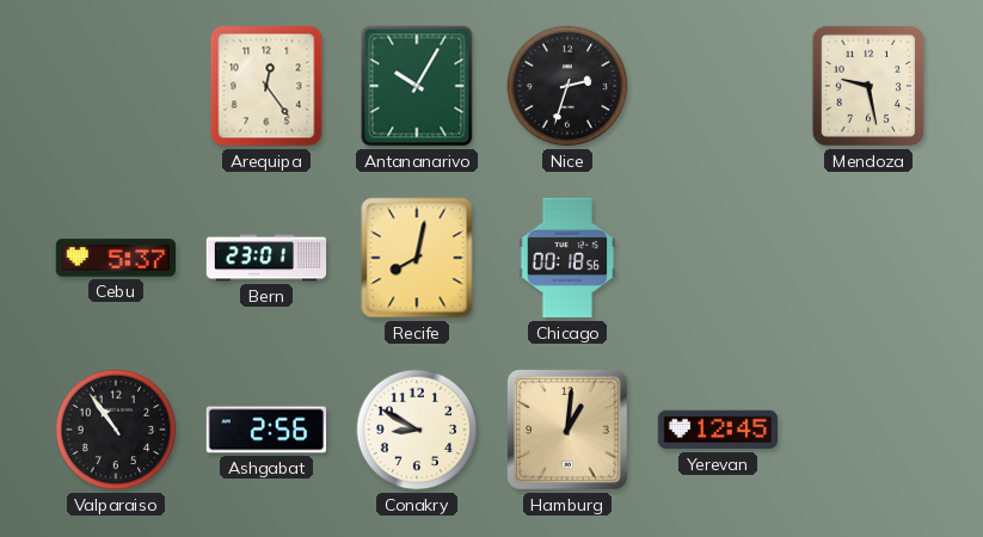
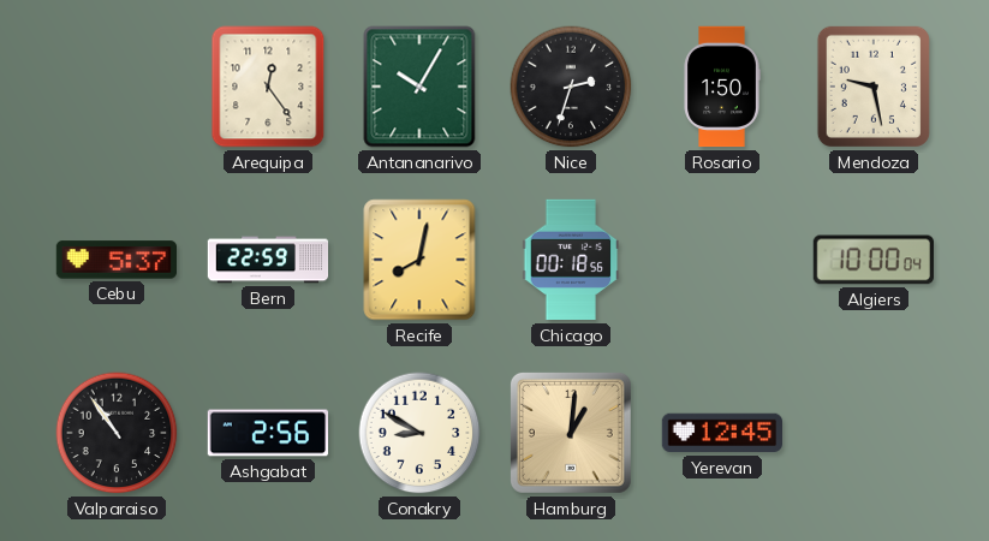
Rosario: none -> 1:50 (722, 87)
Bern: 23:01 -> 22:59 (268, 260)
Algiers: none -> 10:00 (872, 260)
